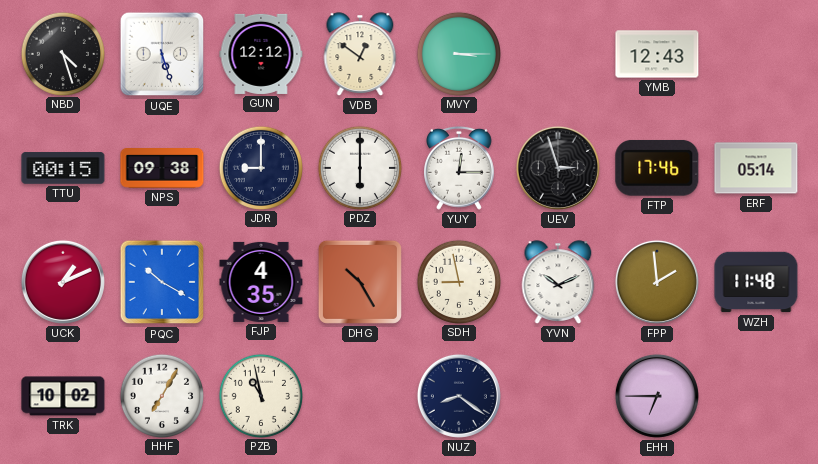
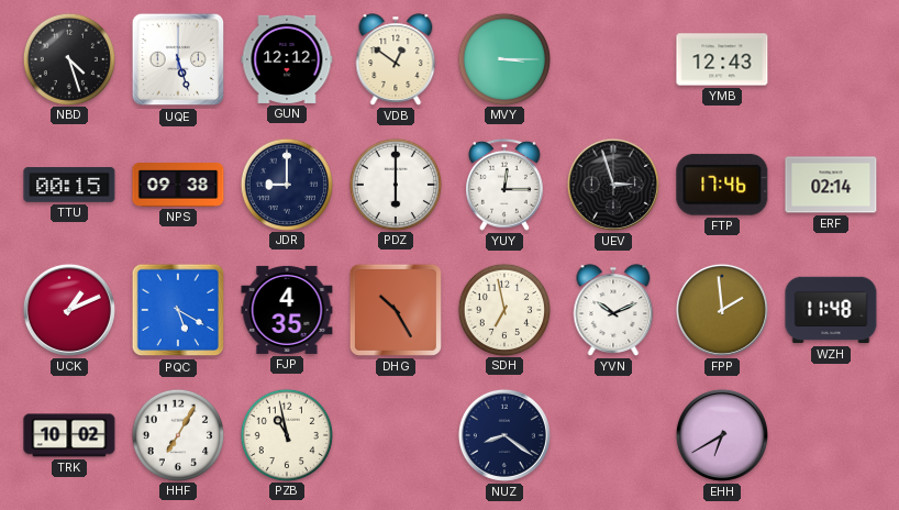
ERF: 05:14 -> 02:14 (831, 185)
PQC: 10:20 -> 5:20 (178, 310)
SDH: 8:58 -> 6:58 (503, 309)
EHH: 6:45 -> 6:40 (722, 435)
